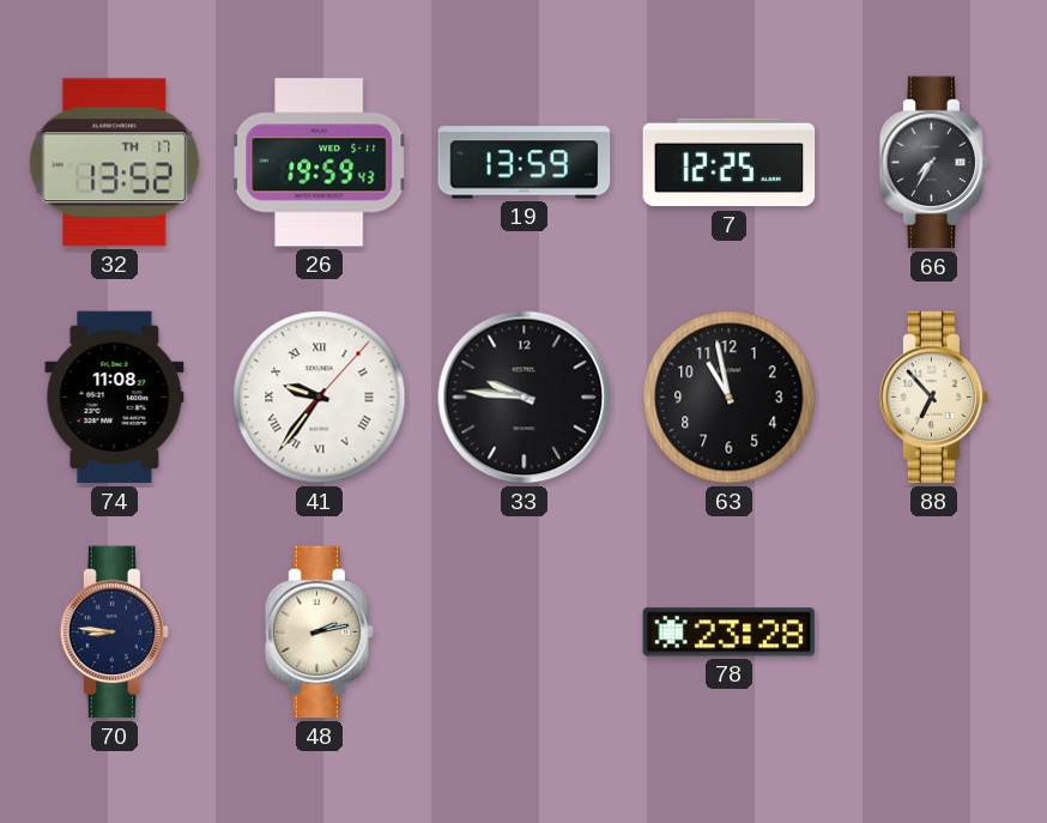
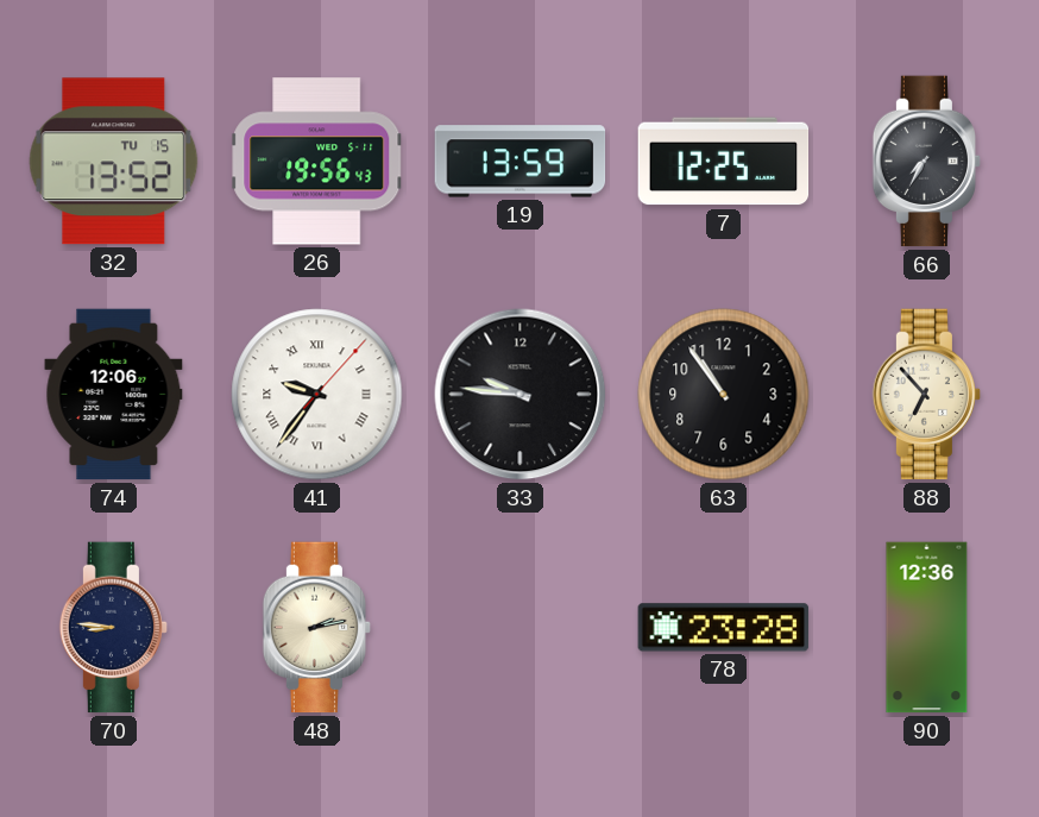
32 date: TH 17 -> TU 15 (114, 162)
26: 19:59 -> 19:56 (317, 162)
74: 11:08 -> 12:06 (114, 395)
63: 10:58 -> 10:54 (724, 395)
90: none -> 12:36 (927, 628)
